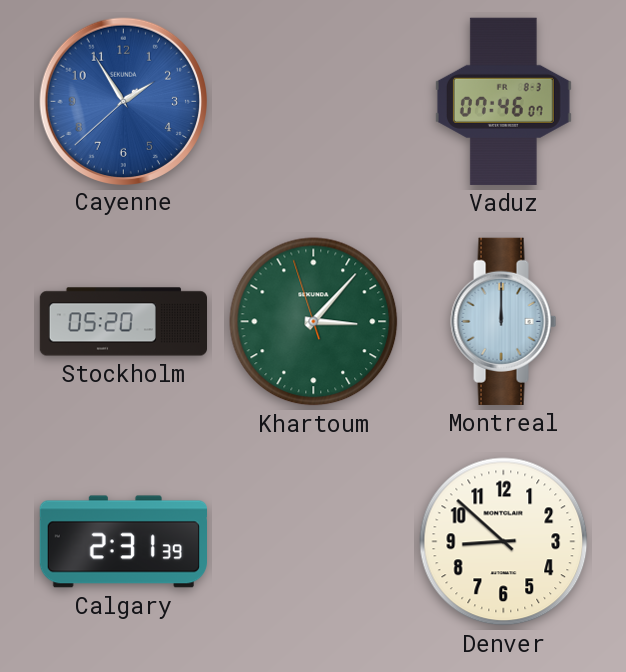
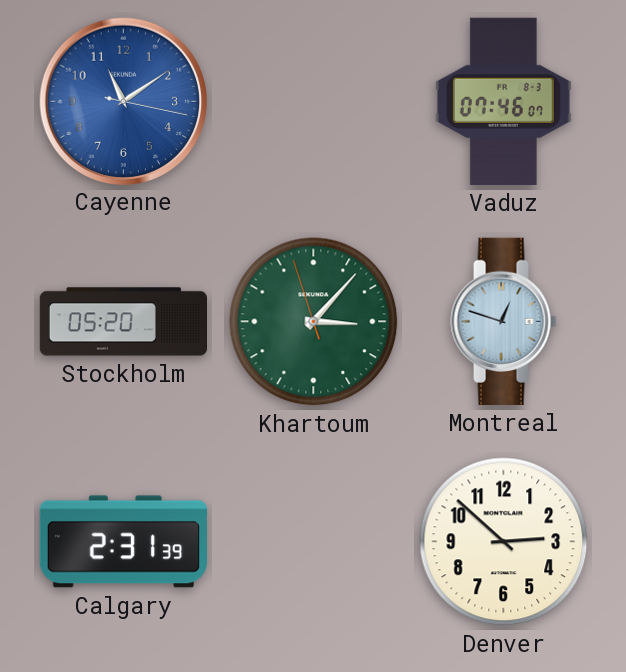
Cayenne: 1:54 -> 11:09 (123, 101)
Montreal: 12:00 -> 12:48 (504, 321)
Denver: 8:52 -> 2:52 (504, 542)
